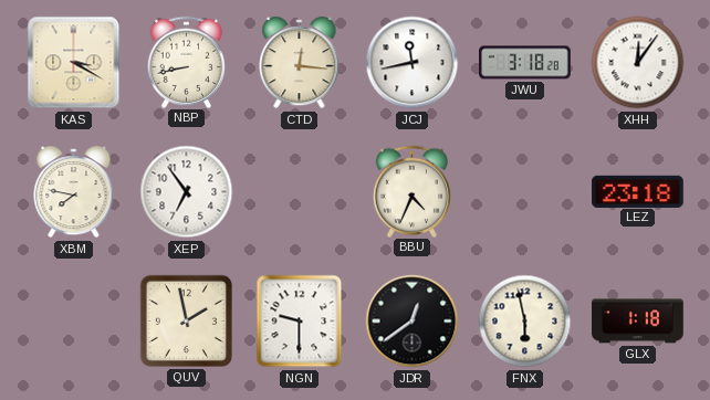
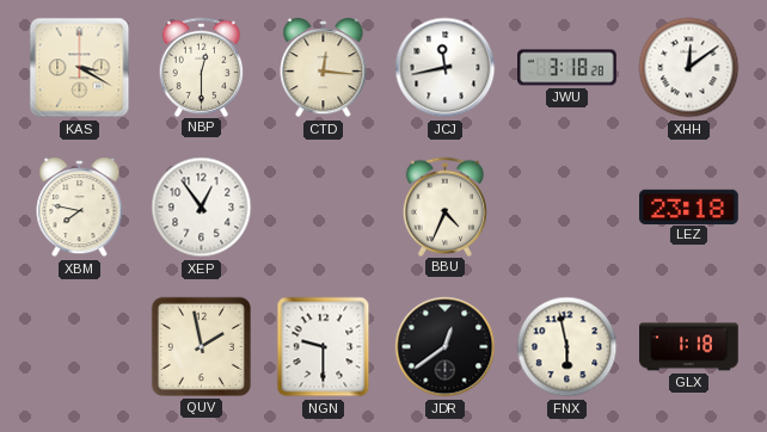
NBP: 8:43 -> 12:30 (202, 67)
XHH: 12:06 -> 12:09 (689, 68)
XEP: 6:54 -> 12:54 (202, 208)
